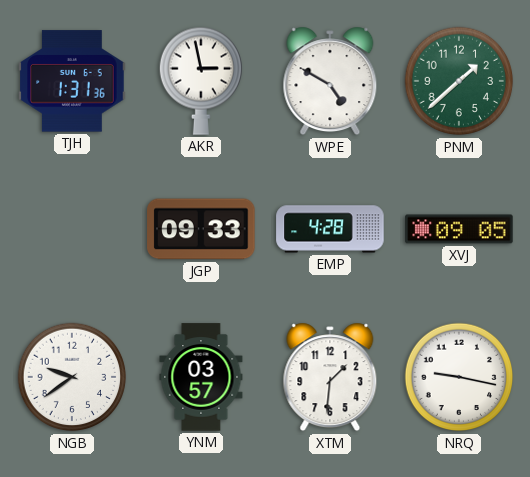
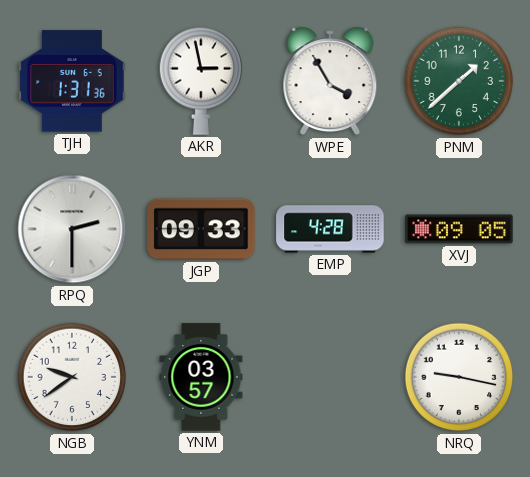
WPE: 4:50 -> 3:55 (330, 81)
RPQ: none -> 2:30 (72, 229)
XTM: 1:31 -> none (330, 377)
